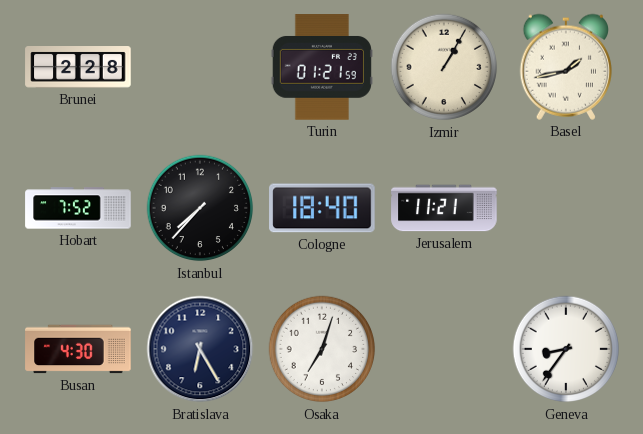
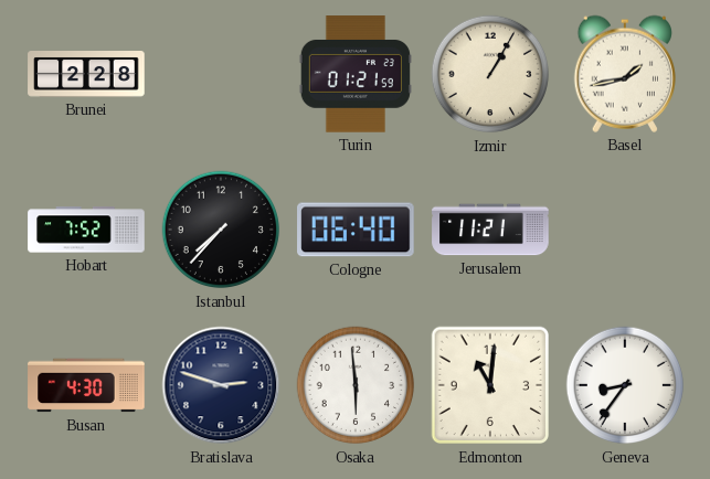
Cologne: 18:40 -> 06:40 (356, 230)
Bratislava: 6:25 -> 2:48 (221, 385)
Osaka: 7:03 -> 5:59 (356, 385)
Edmonton: none -> 11:01 (490, 385)
